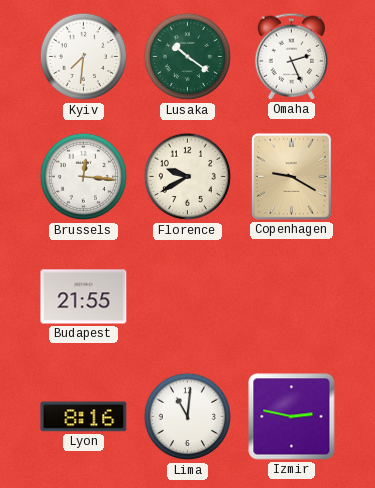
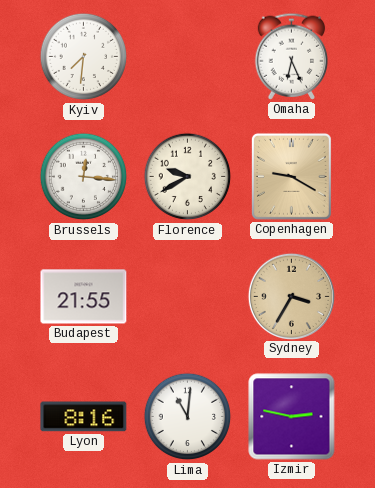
Lusaka: 10:21 -> none (188, 57)
Omaha: 2:26 -> 6:26 (292, 56)
Sydney: none -> 3:35 (291, 296)
